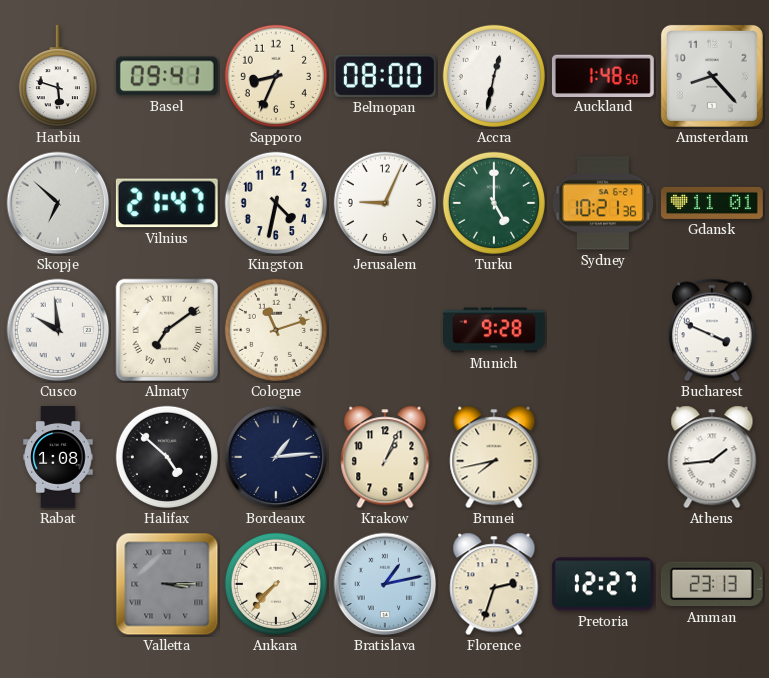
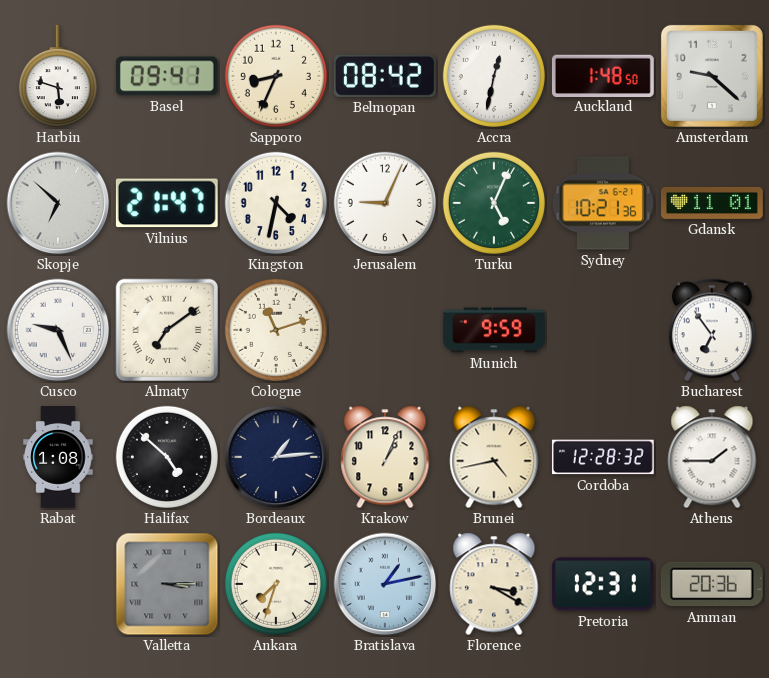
Belmopan: 08:00 -> 08:42 (385, 76)
Amsterdam: 8:23 -> 9:22 (712, 76)
Turku: 5:00 -> 5:04 (494, 203)
Cusco: 9:59 -> 9:26 (58, 330)
Munich: 9:28 -> 9:59 (495, 330)
Bucharest: 3:49 -> 6:54 (712, 330)
Brunei: 7:43 -> 4:43 (494, 457)
Cordoba: none -> 12:28 (603, 457)
Athens: 1:44 -> 1:45 (712, 457)
Ankara: 7:37 -> 7:33 (276, 584)
Florence: 2:33 -> 3:20 (494, 584)
Pretoria: 12:27 -> 12:31 (603, 584)
Amman: 23:13 -> 20:36 (712, 584)
